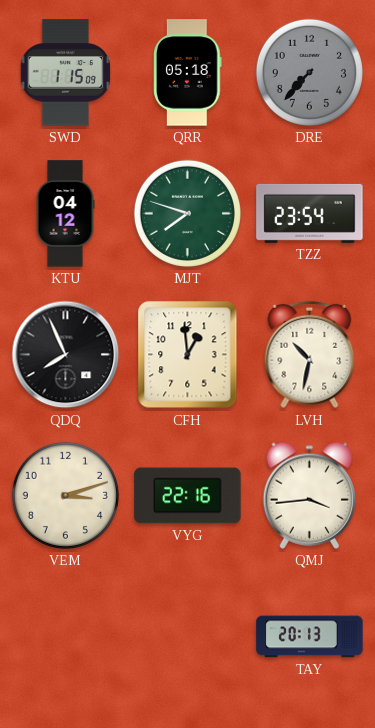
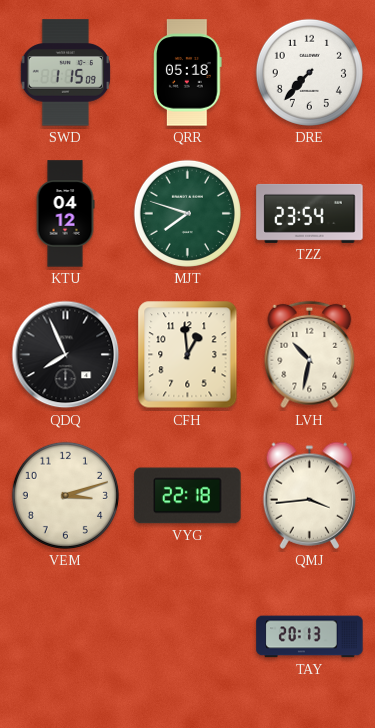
DRE dial: grey -> white (309, 72)
VYG: 22:16 -> 22:18 (188, 496)
